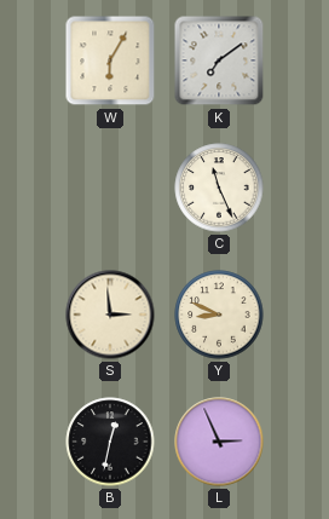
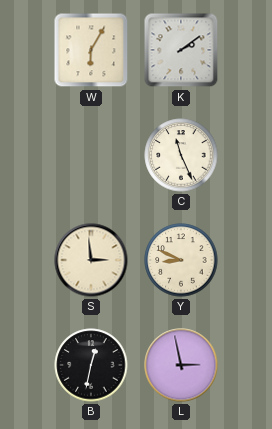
K: 7:09 -> 2:09 (181, 50)
L: 2:56 -> 2:58 (181, 365)
